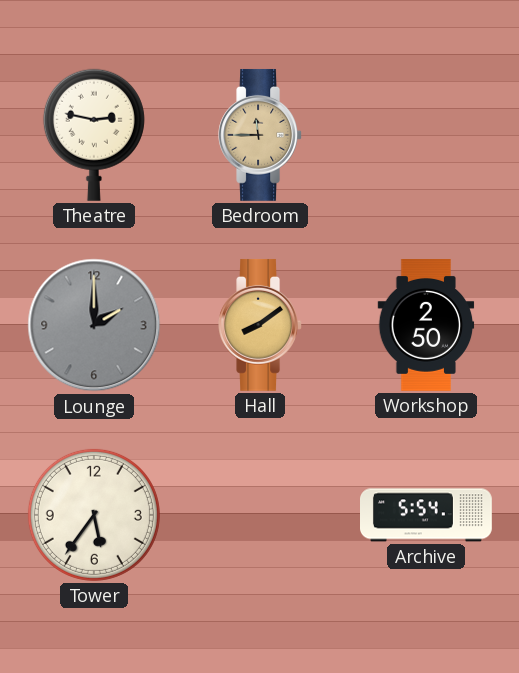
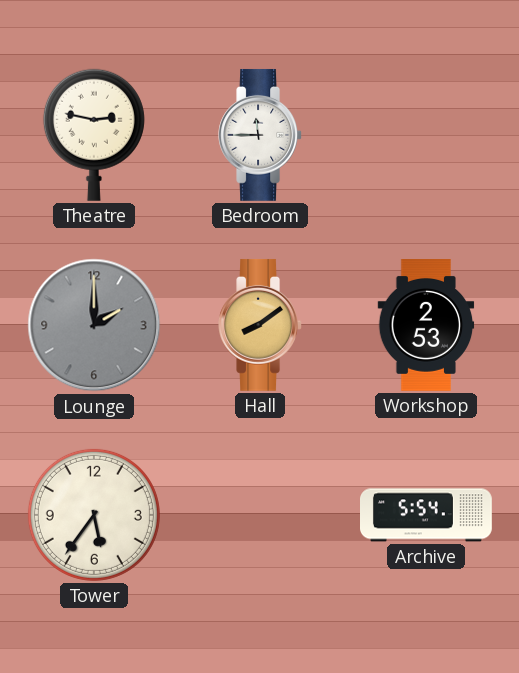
Bedroom dial: champagne -> white (260, 135)
Workshop: 2:50 -> 2:53 (426, 326)
